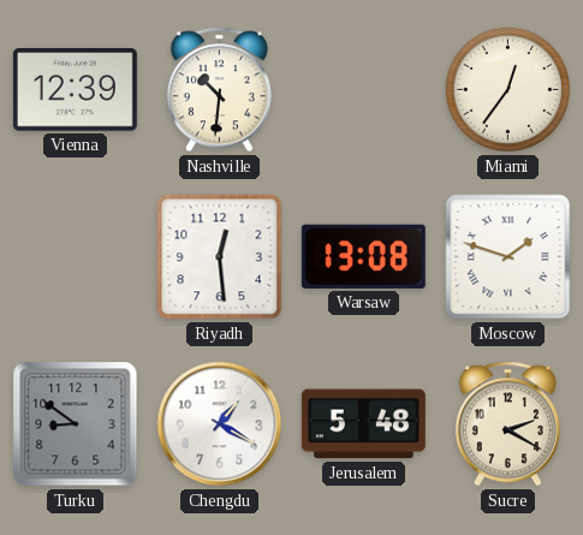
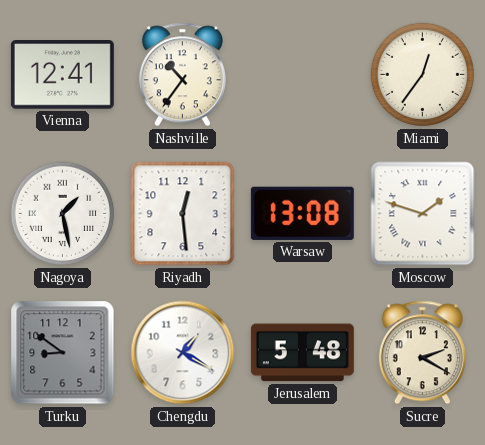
Vienna: 12:39 -> 12:41 (62, 75)
Nashville: 10:31 -> 10:36 (182, 75)
Nagoya: none -> 1:28 (63, 214)
